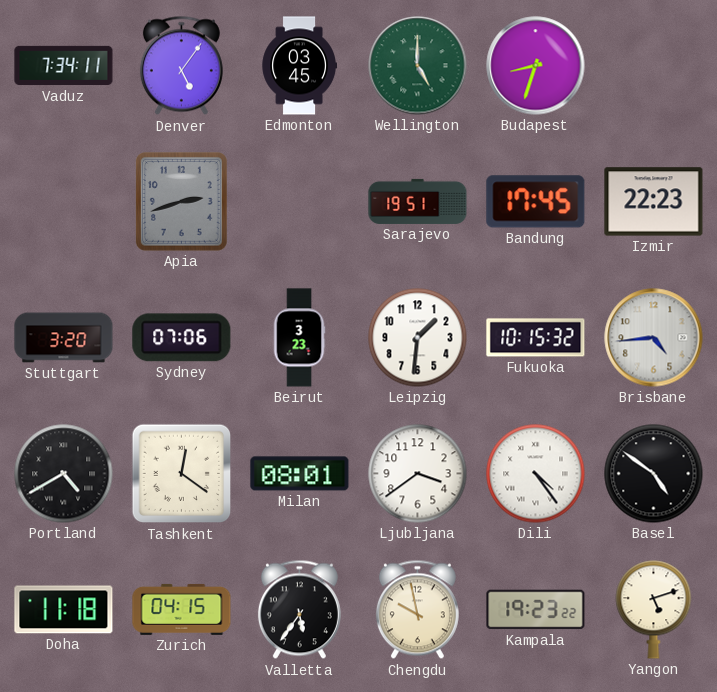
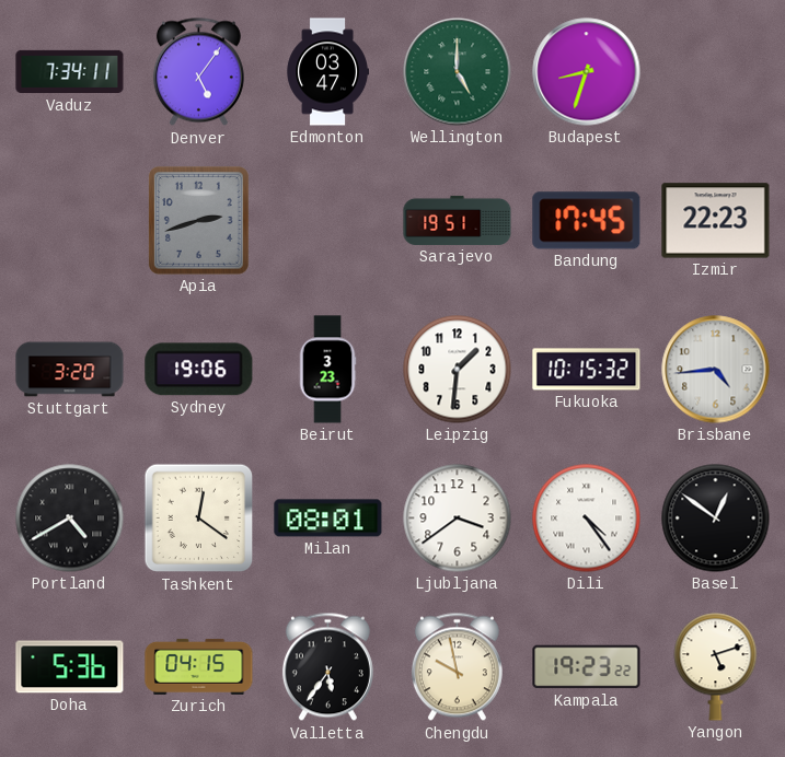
Edmonton: 03:45 -> 03:47 (327, 72)
Sydney: 07:06 -> 19:06 (199, 370)
Basel: 4:51 -> 12:51 (716, 519)
Doha: 11:18 -> 5:36 (70, 667)
